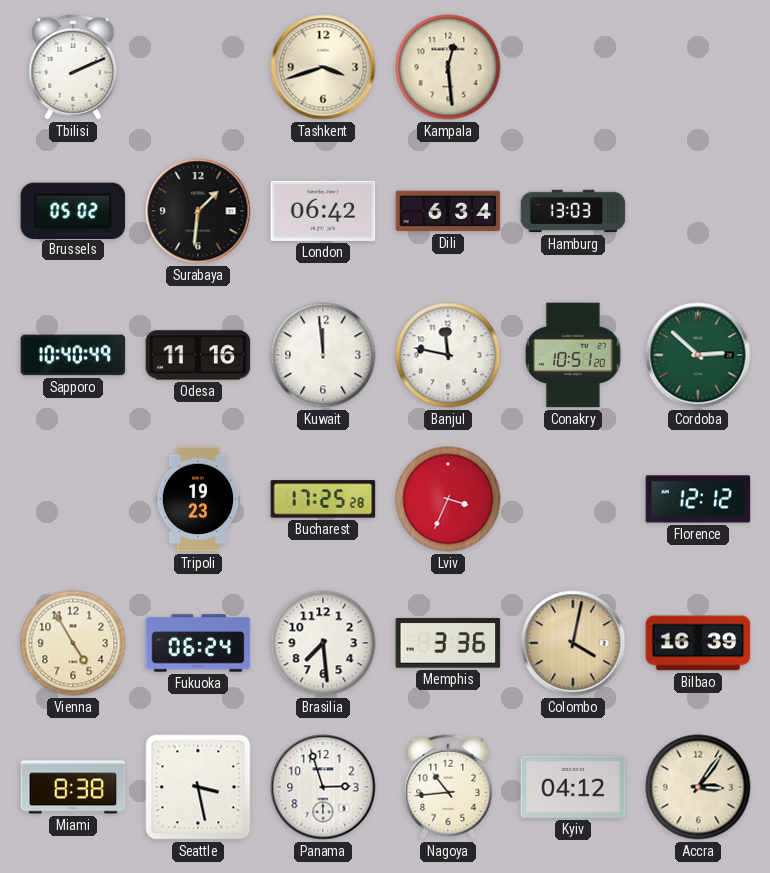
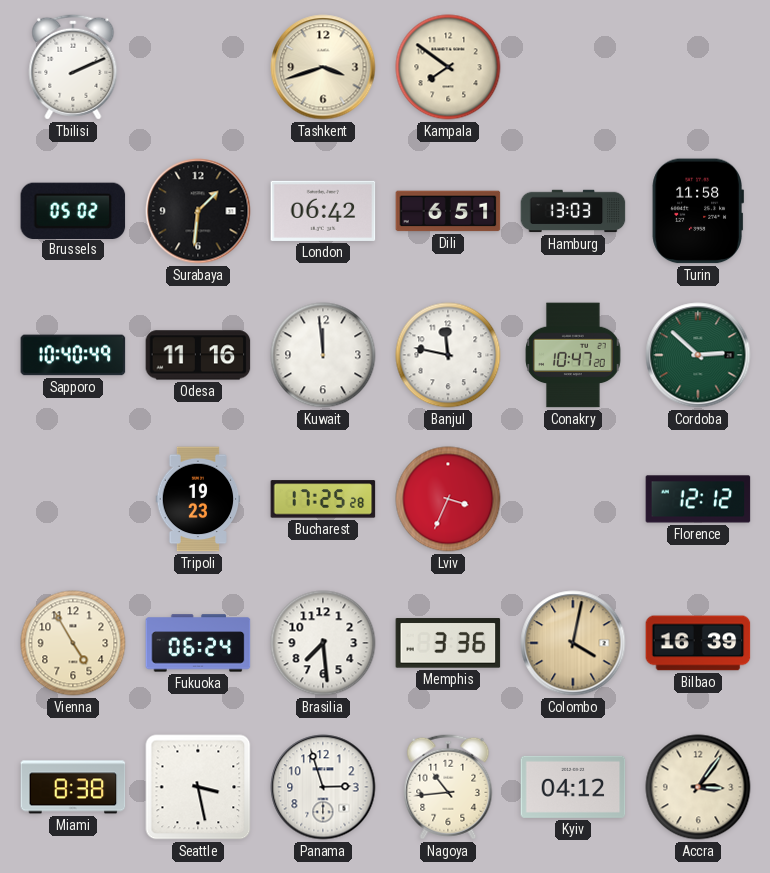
Kampala: 12:29 -> 7:51 (448, 67)
Dili: 6:34 -> 6:51 (448, 211)
Turin: none -> 11:58 (698, 211)
Conakry: 10:51 -> 10:47 (573, 355)
